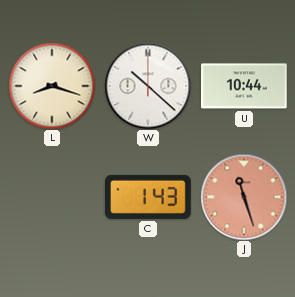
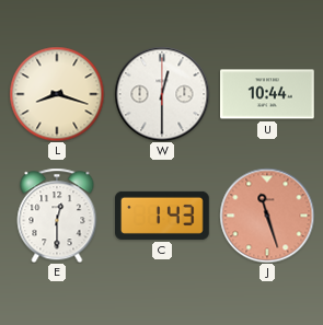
W: 10:22 -> 12:30 (162, 94)
E: none -> 12:30 (57, 216)
